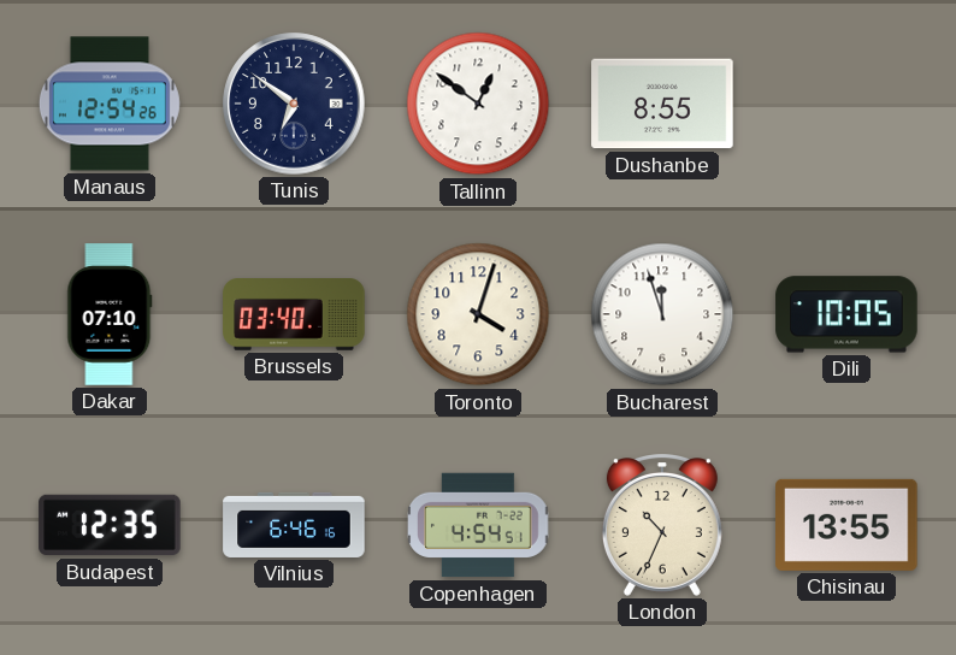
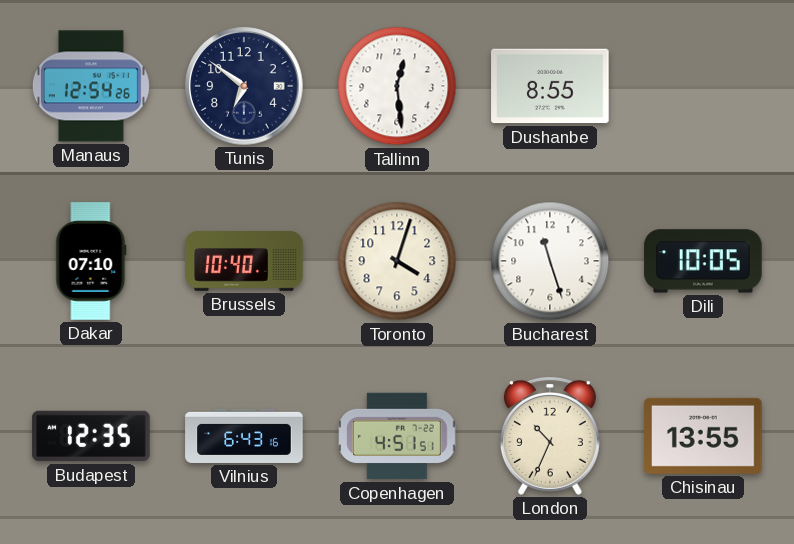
Tallinn: 12:51 -> 12:29 (397, 86)
Brussels: 03:40 -> 10:40 (244, 262)
Bucharest: 11:57 -> 11:27 (550, 261)
Vilnius: 6:46 -> 6:43 (244, 436)
Copenhagen: 4:54 -> 4:51 (397, 436)
